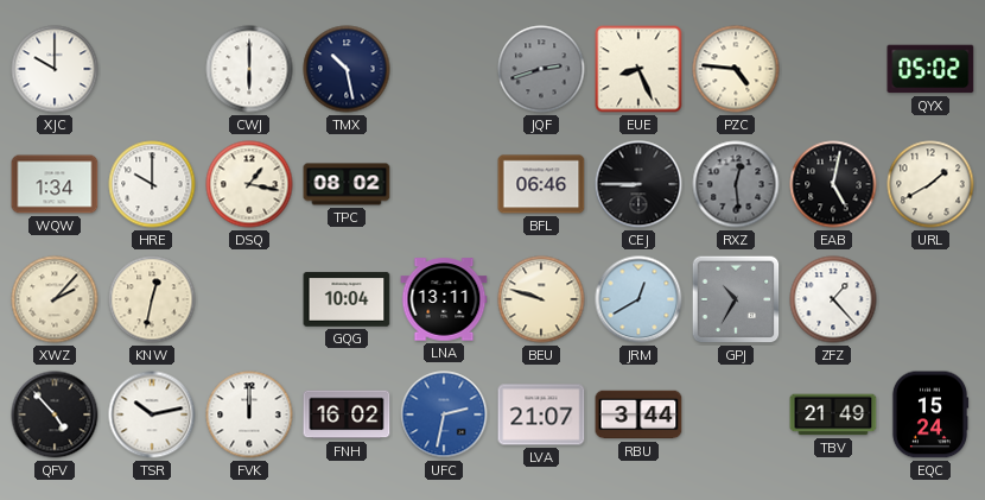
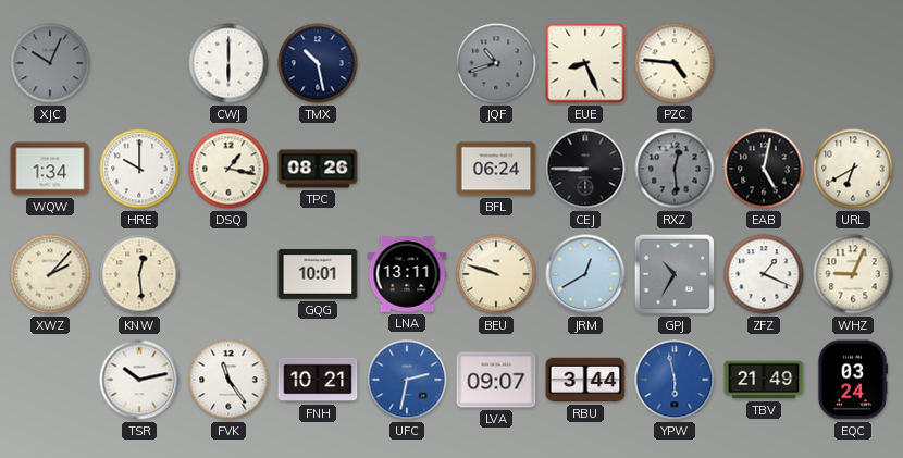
XJC: 10:00 -> 10:04 (50, 63)
XJC dial: white -> grey (50, 63)
JQF: 2:42 -> 10:42 (496, 63)
QYX: 05:02 -> none (930, 69)
TPC: 08:02 -> 08:26 (318, 169)
BFL: 06:46 -> 06:24 (496, 169)
URL: 1:40 -> 6:40 (853, 169)
KNW: 12:32 -> 12:29 (139, 274)
GQG: 10:04 -> 10:01 (318, 274)
ZFZ: 1:23 -> 1:19 (764, 274)
WHZ: none -> 9:04 (853, 274)
QFV: 4:53 -> none (55, 414)
FVK: 12:00 -> 11:24 (228, 380)
FNH: 16:02 -> 10:21 (318, 380)
LVA: 21:07 -> 09:07 (496, 380)
YPW: none -> 5:58 (675, 380)
EQC: 15:24 -> 03:24 (853, 380)
